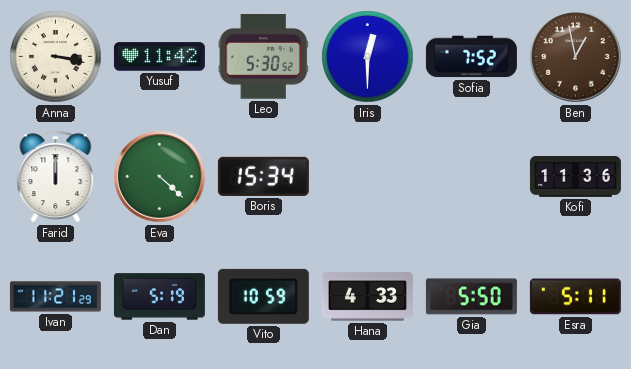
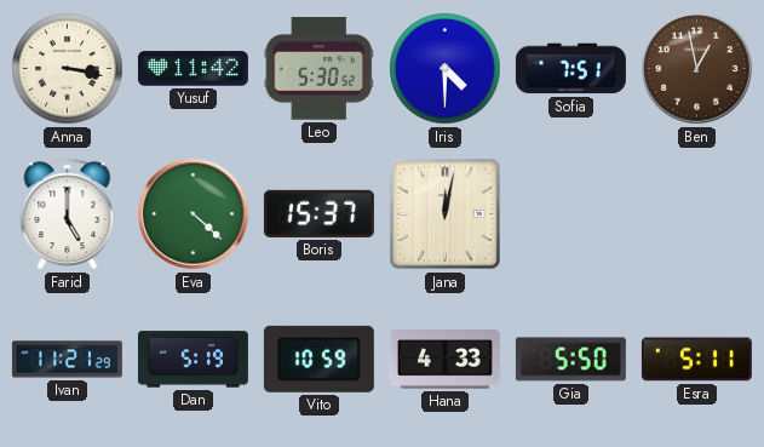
Iris: 12:30 -> 4:30 (446, 69)
Sofia: 7:52 -> 7:51 (570, 69)
Farid: 12:00 -> 5:00 (68, 214)
Boris: 15:34 -> 15:37 (318, 213)
Jana: none -> 12:02 (446, 214)
Kofi: 11:36 -> none (575, 176)
